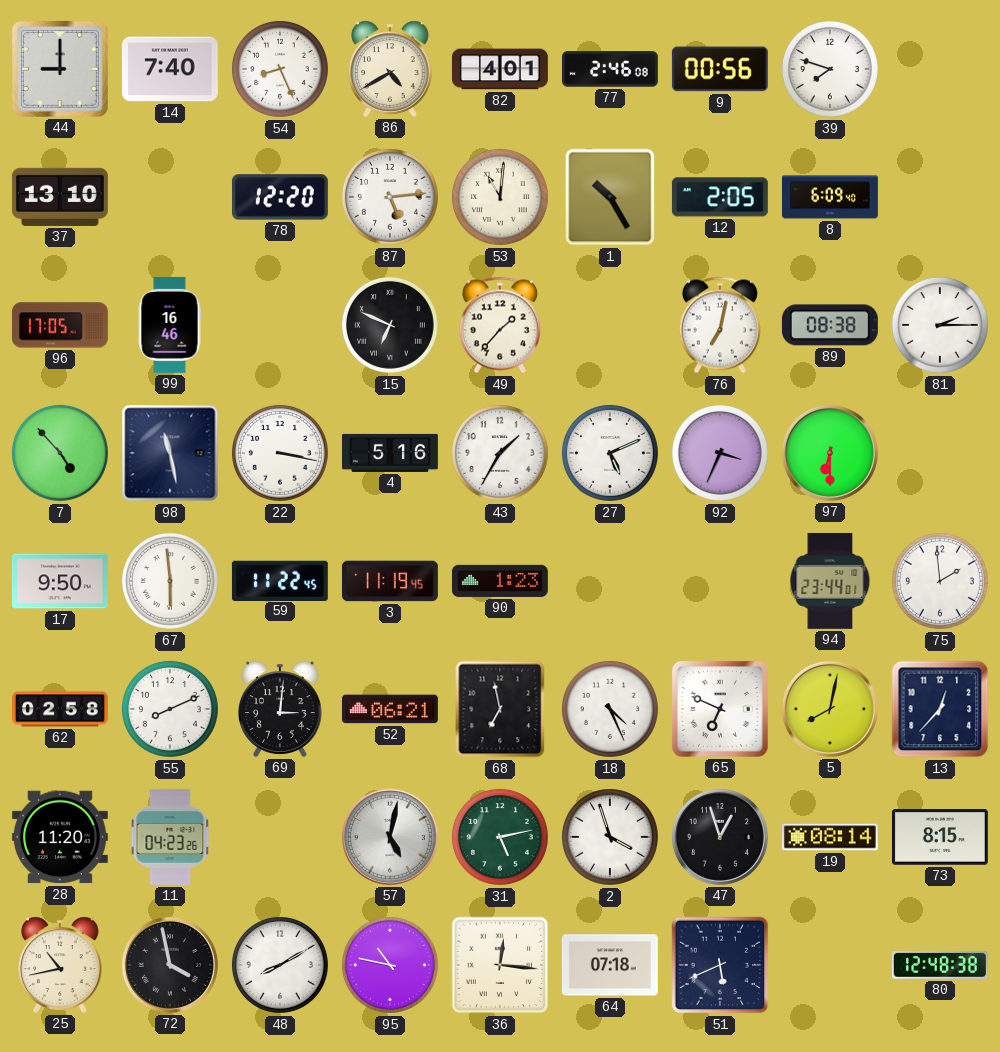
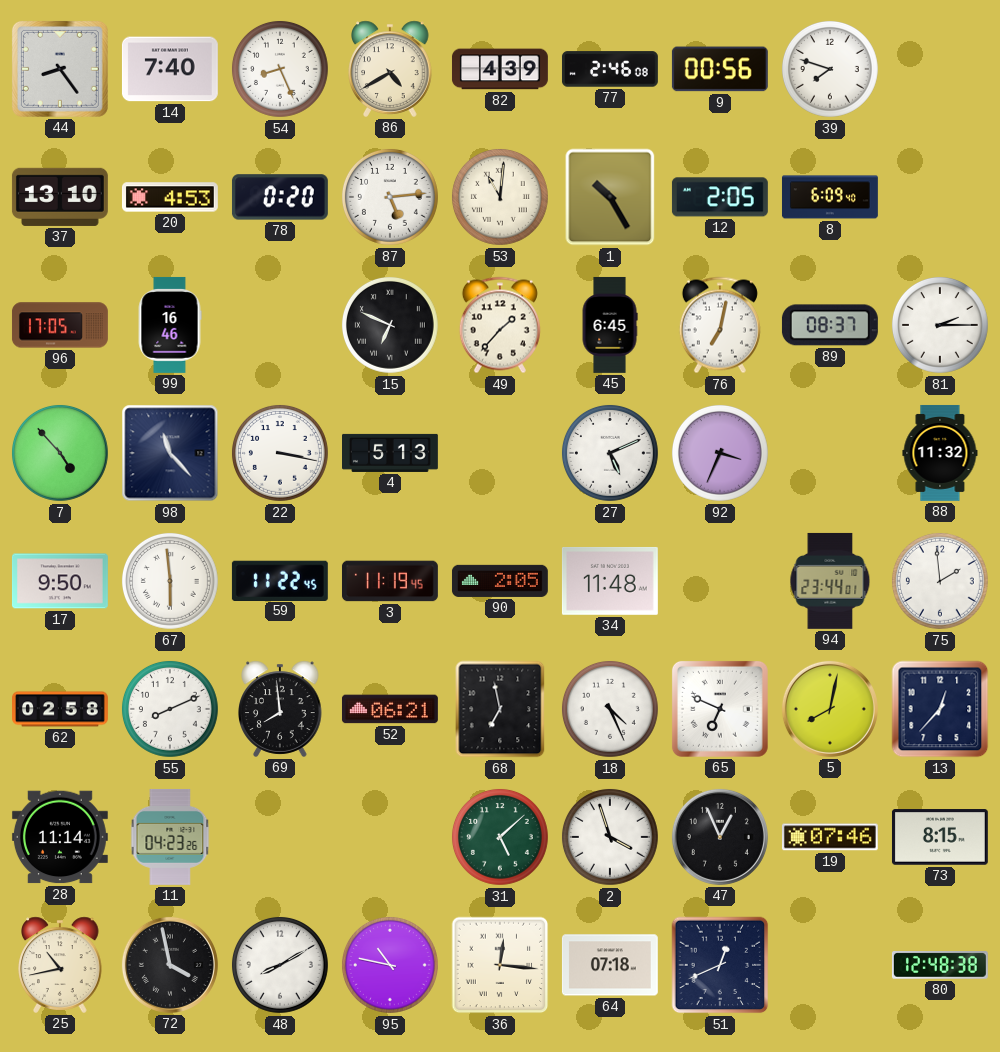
44: 9:00 -> 8:24 (60, 69)
82: 4:01 -> 4:39 (500, 69)
20: none -> 4:53 (170, 197)
78: 12:20 -> 0:20 (280, 197)
45: none -> 6:45 (610, 325)
89: 08:38 -> 08:37 (830, 325)
98: 11:28 -> 11:23 (170, 453)
4: 5:16 -> 5:13 (391, 453)
43: 1:35 -> none (500, 453)
97: 6:30 -> none (830, 453)
88: none -> 11:32 (940, 453)
90: 1:23 -> 2:05 (500, 581)
34: none -> 11:48 (610, 581)
69: 3:01 -> 7:59 (280, 709)
28: 11:20 -> 11:14 (60, 837)
57: 5:02 -> none (390, 837)
31: 5:13 -> 5:08 (500, 837)
47: 12:57 -> 12:56 (720, 837)
19: 08:14 -> 07:46 (830, 837)
51: 5:41 -> 12:41 (720, 965)
